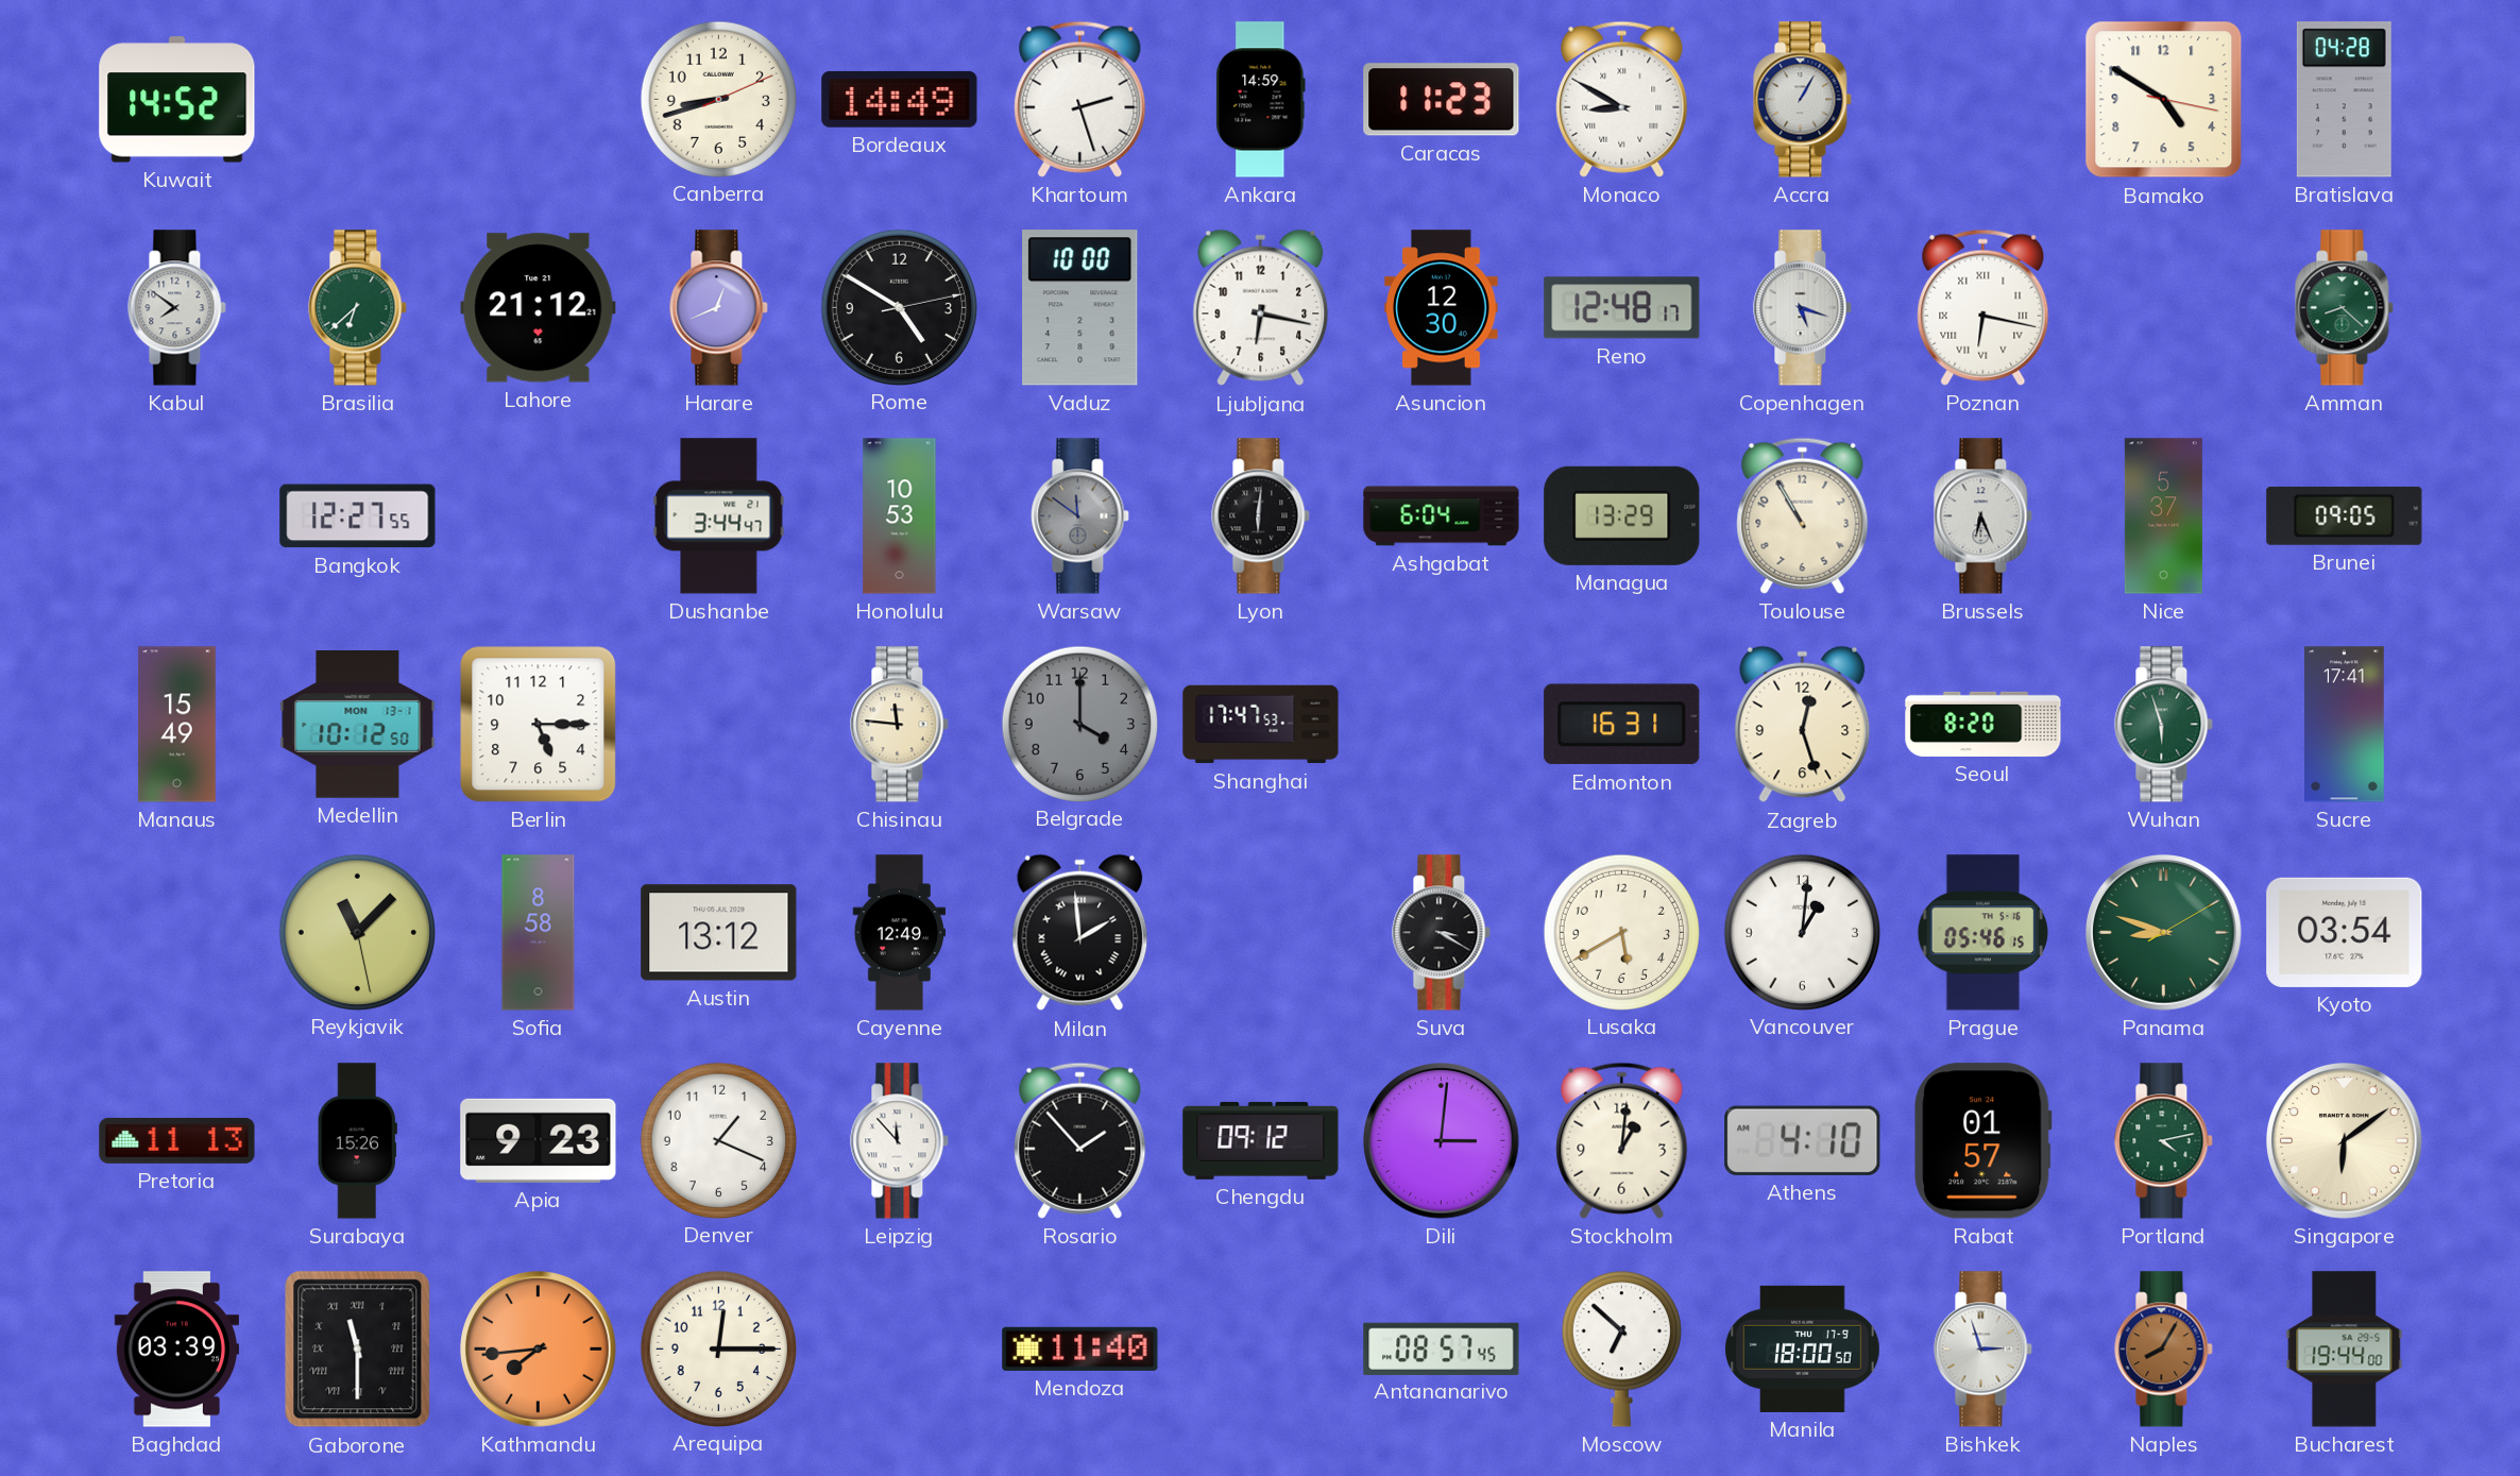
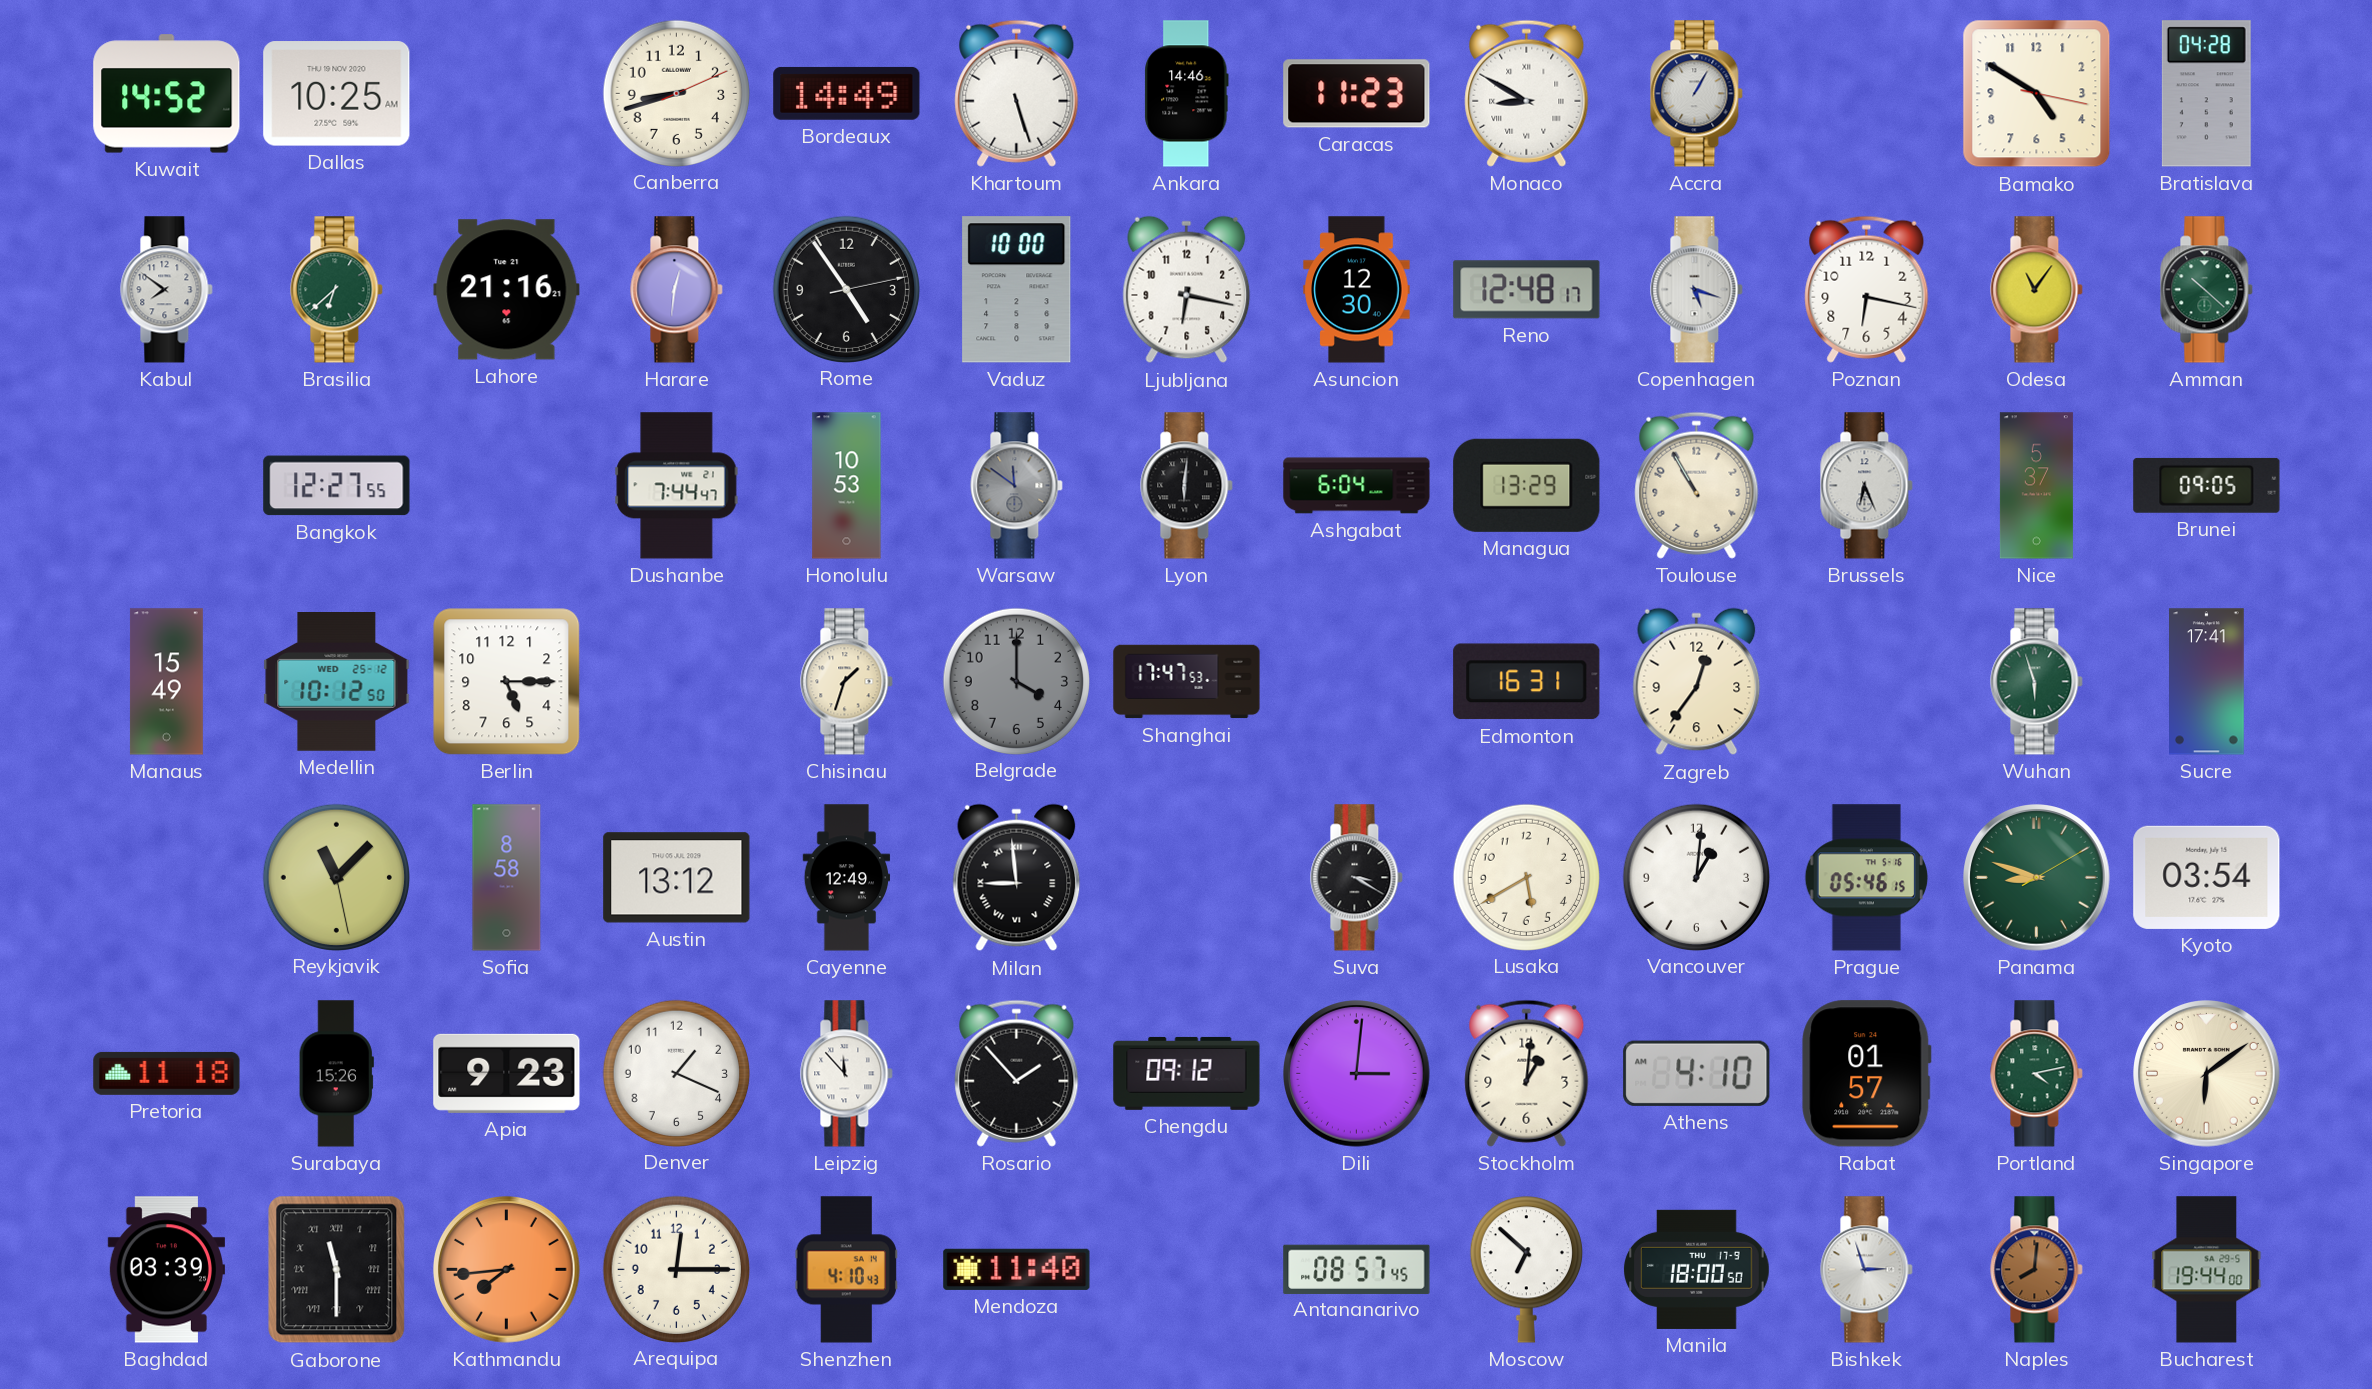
Dallas: none -> 10:25 (337, 94)
Khartoum: 2:27 -> 5:27 (1017, 93)
Ankara: 14:59 -> 14:46 (1187, 94)
Lahore: 21:12 -> 21:16 (507, 290)
Harare: 12:41 -> 12:31 (677, 290)
Rome: 4:50 -> 4:54 (846, 289)
Poznan numerals: Roman -> Arabic (1867, 289)
Odesa: none -> 11:06 (2037, 290)
Amman: 8:22 -> 10:22 (2207, 290)
Dushanbe: 3:44 -> 7:44 (677, 486)
Medellin date: MON 13-1 -> WED 25-12 (337, 682)
Chisinau: 11:46 -> 1:33 (847, 682)
Zagreb: 12:27 -> 12:36 (1697, 682)
Seoul: 8:20 -> none (1983, 724)
Milan: 1:59 -> 8:59 (1017, 878)
Pretoria: 11:13 -> 11:18 (167, 1073)
Shenzhen: none -> 4:10 (846, 1270)
Naples: 8:05 -> 8:01 (2037, 1270)
